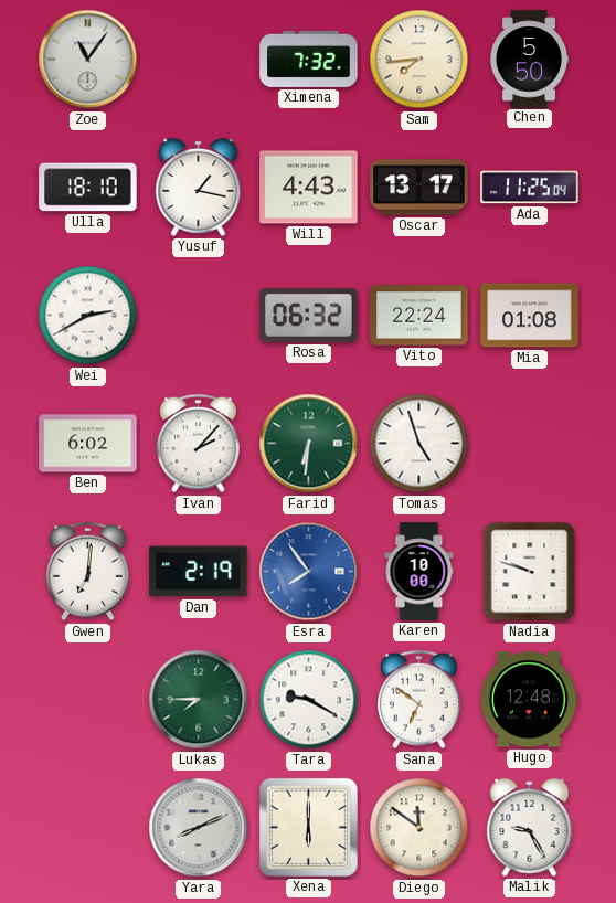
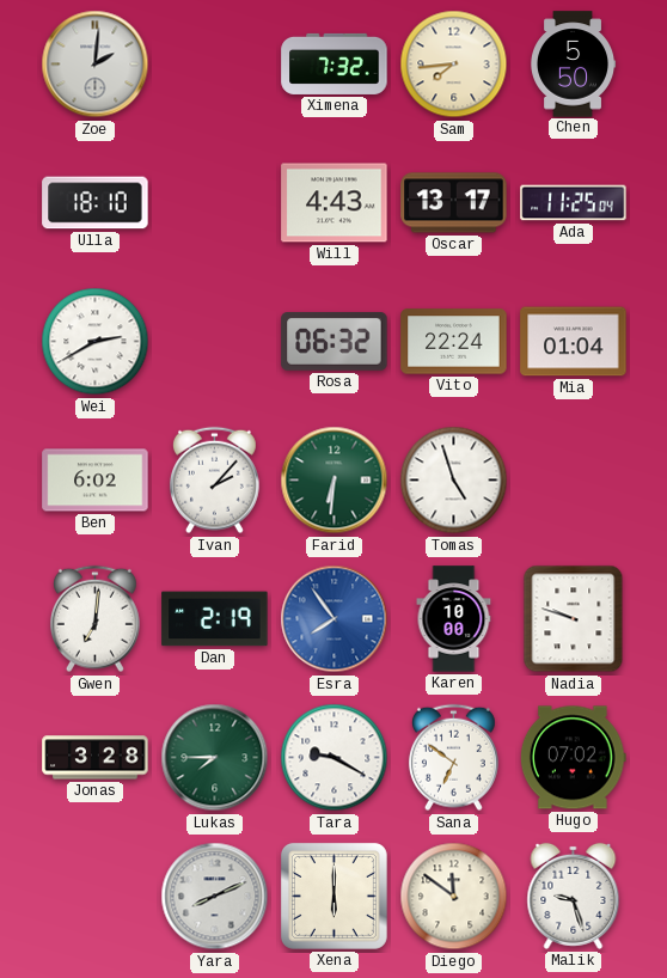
Zoe: 11:06 -> 2:01 (96, 65)
Yusuf: 1:17 -> none (199, 187)
Mia: 01:08 -> 01:04 (574, 342)
Jonas: none -> 3:28 (96, 758)
Hugo: 12:48 -> 07:02 (573, 758)
Malik: 9:25 -> 9:27 (574, 896)
